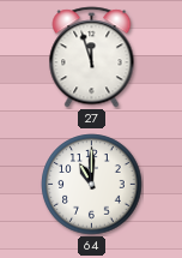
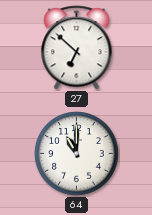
27: 11:57 -> 6:52 (77, 48)
